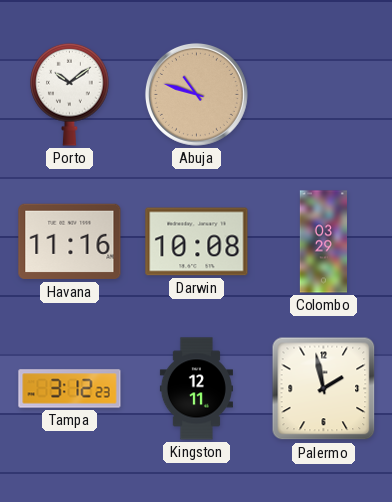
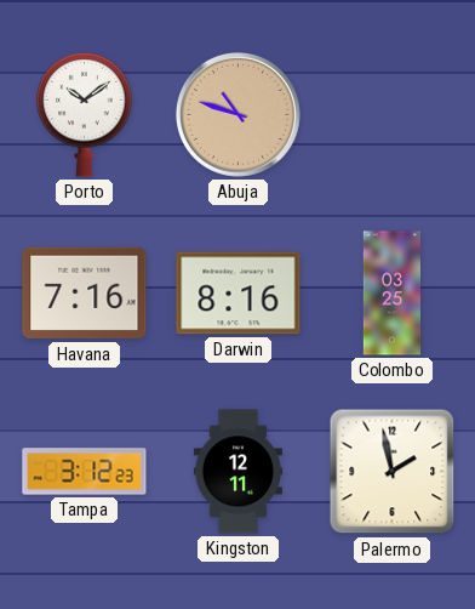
Havana: 11:16 -> 7:16 (85, 294)
Darwin: 10:08 -> 8:16 (239, 294)
Colombo: 03:29 -> 03:25 (391, 294)
